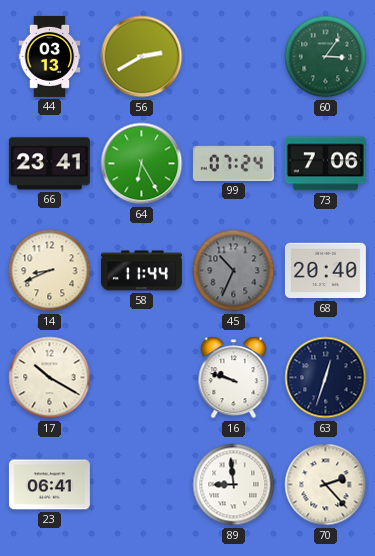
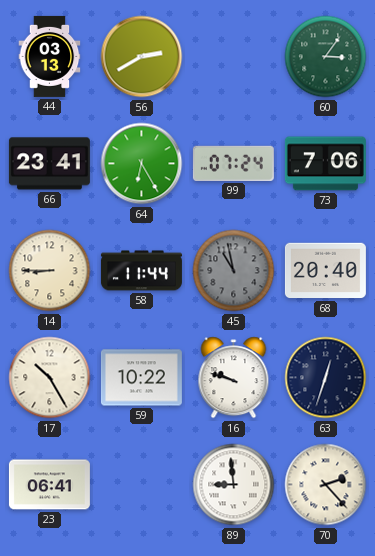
14: 8:41 -> 8:45 (50, 271)
45: 10:34 -> 10:58 (234, 271)
17: 10:20 -> 10:25 (50, 378)
59: none -> 10:22 (141, 378)
